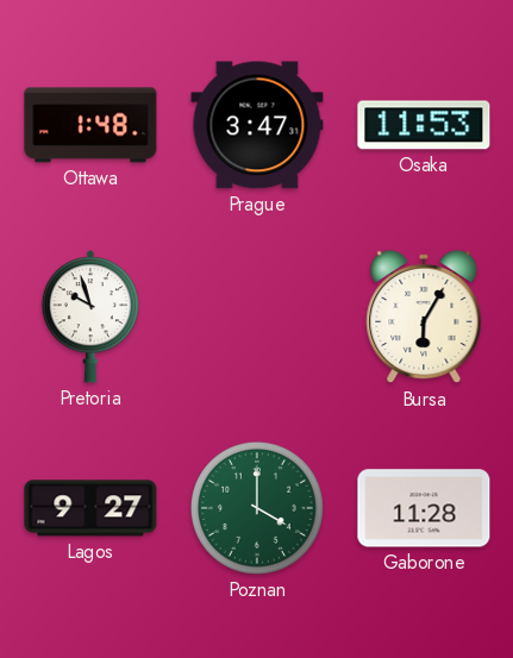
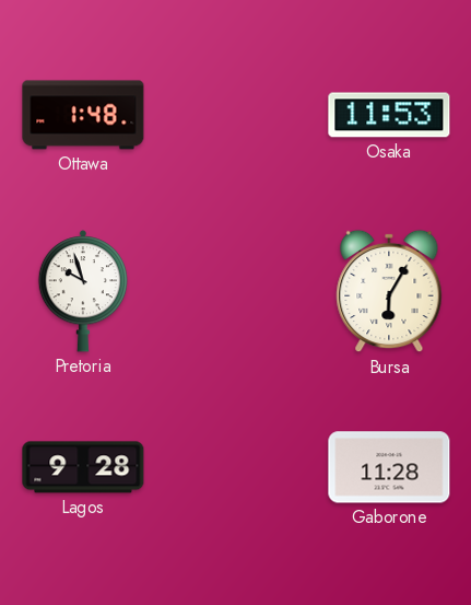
Prague: 3:47 -> none (257, 125)
Lagos: 9:27 -> 9:28 (83, 467)
Poznan: 4:00 -> none (257, 508)
